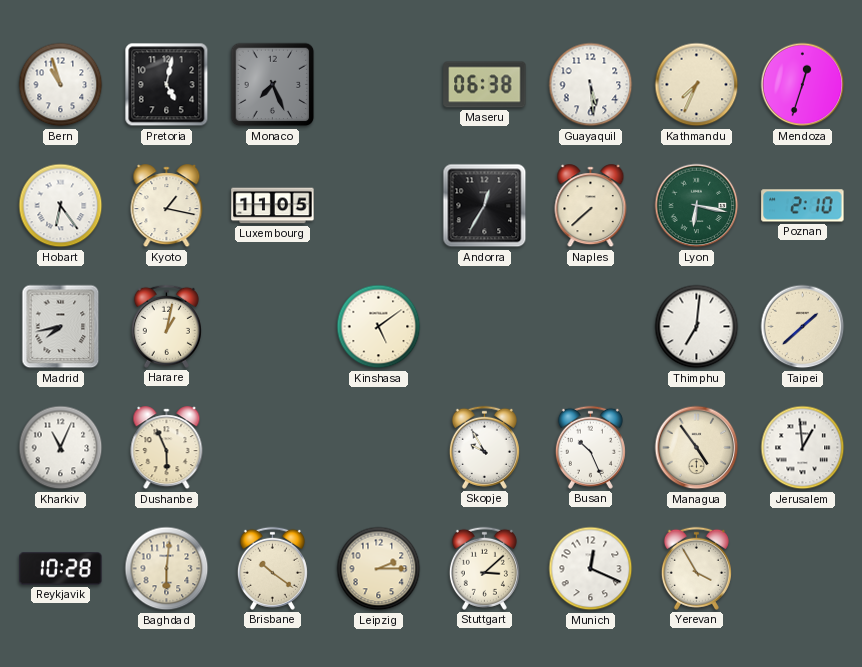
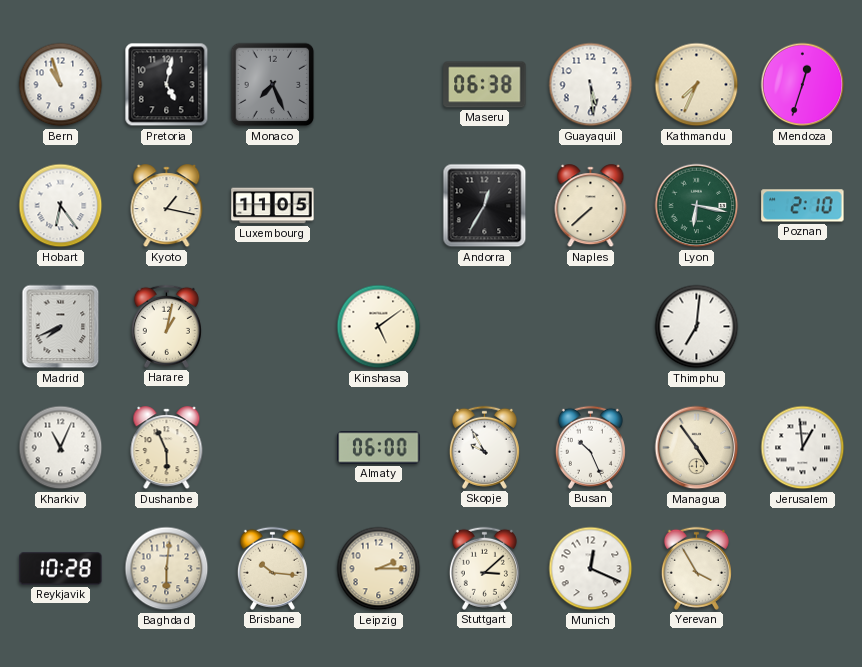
Madrid: 7:43 -> 7:41 (61, 327)
Taipei: 1:38 -> none (803, 327)
Almaty: none -> 06:00 (379, 448)
Brisbane: 10:21 -> 10:16 (272, 568)
